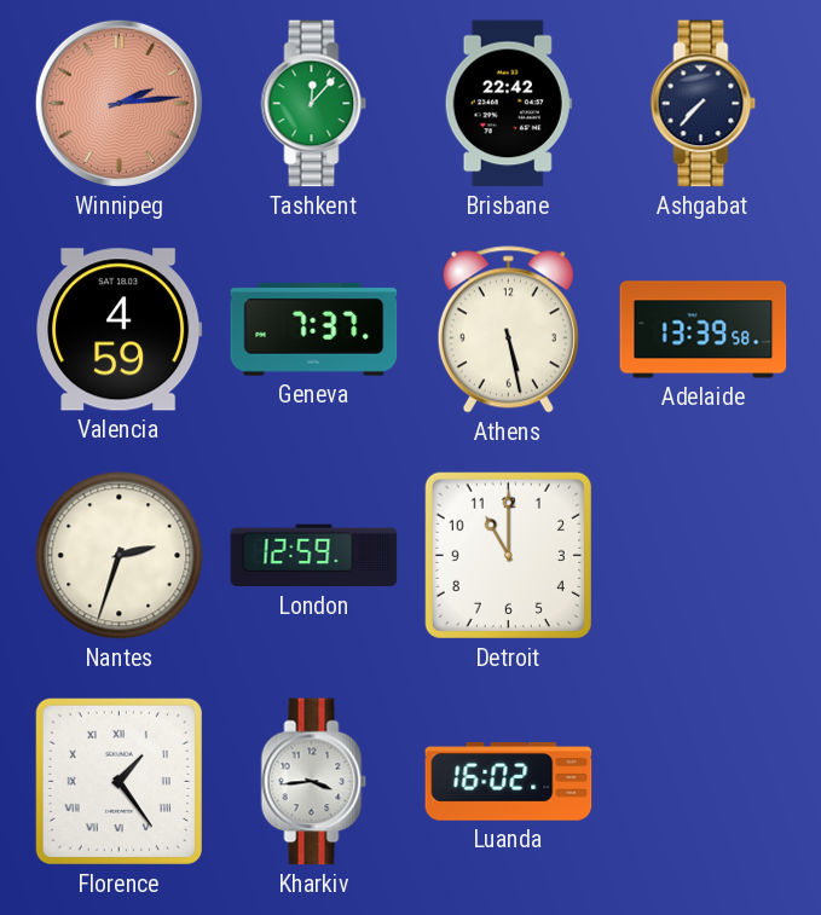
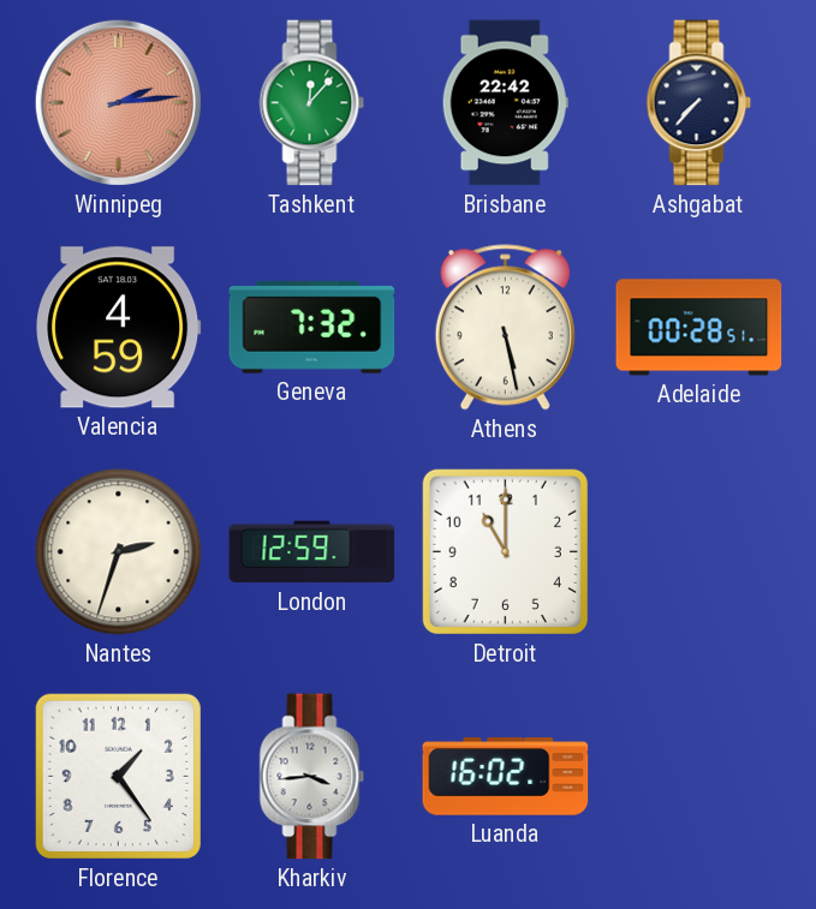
Geneva: 7:37 -> 7:32 (312, 328)
Adelaide: 13:39 -> 00:28 (699, 328)
Florence numerals: Roman -> Arabic (118, 776)
